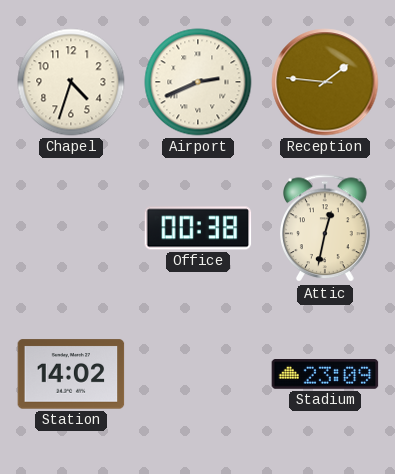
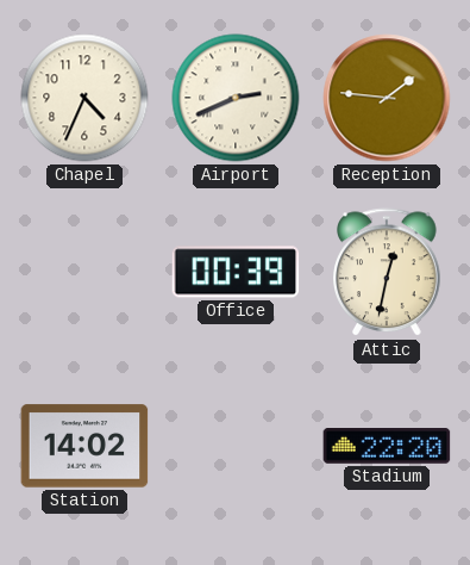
Chapel: 4:33 -> 4:34 (84, 98)
Office: 00:38 -> 00:39 (236, 272)
Stadium: 23:09 -> 22:20 (387, 447)
